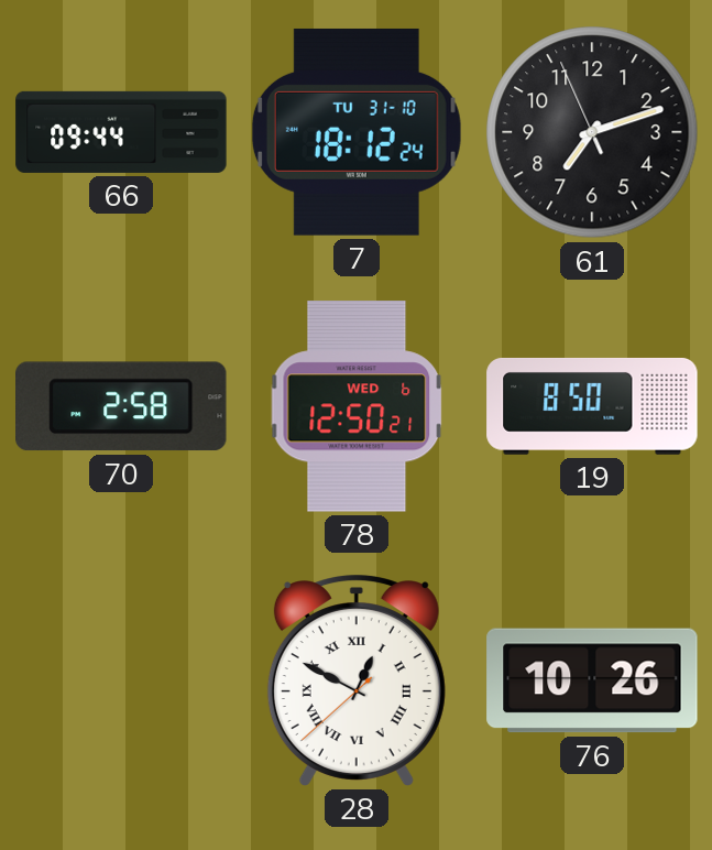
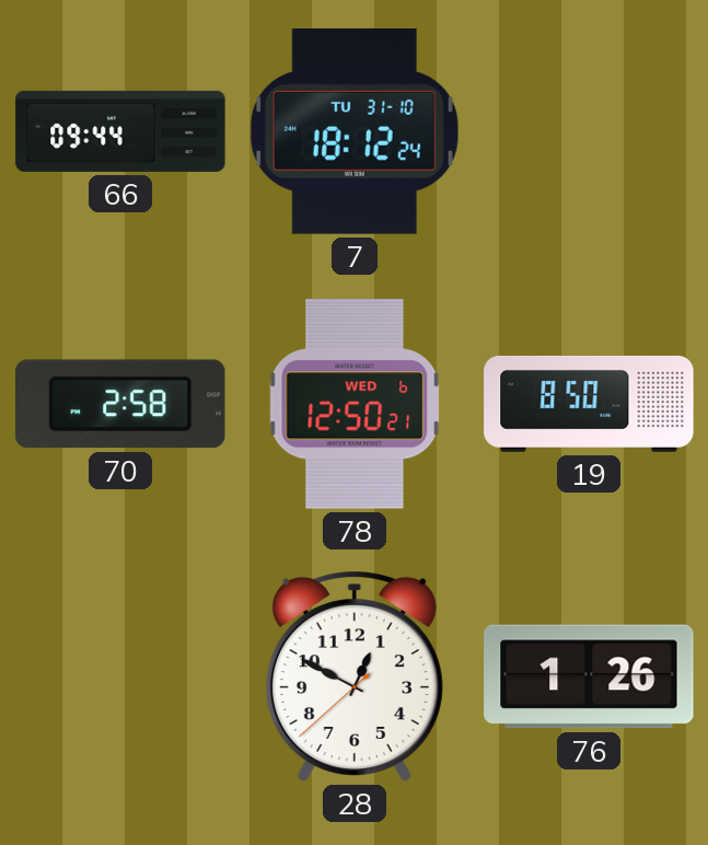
61: 7:11 -> none (592, 132)
28 numerals: Roman -> Arabic (355, 676)
76: 10:26 -> 1:26 (589, 676)
